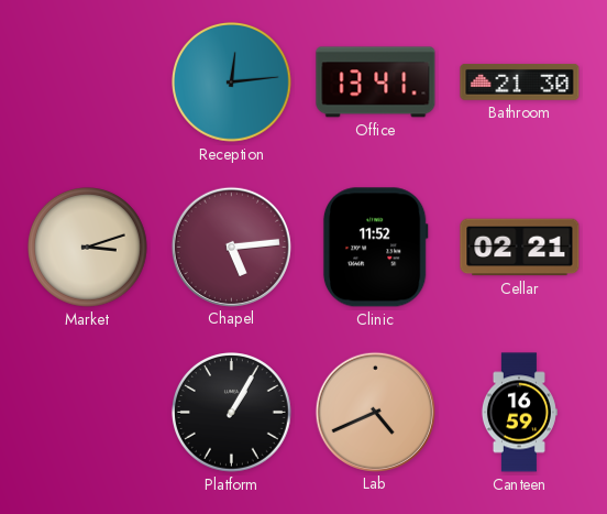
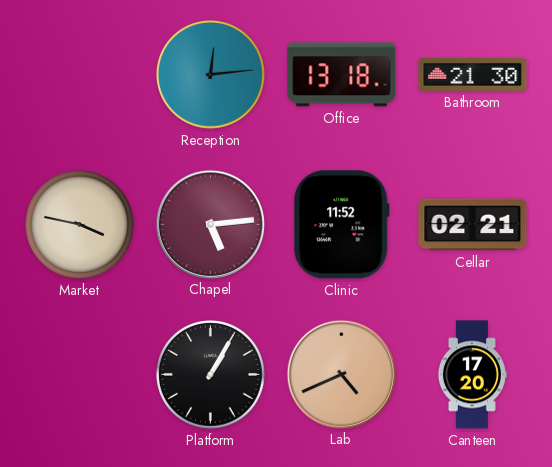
Office: 13:41 -> 13:18 (342, 75)
Market: 3:12 -> 3:47 (80, 225)
Canteen: 16:59 -> 17:20 (472, 375)
